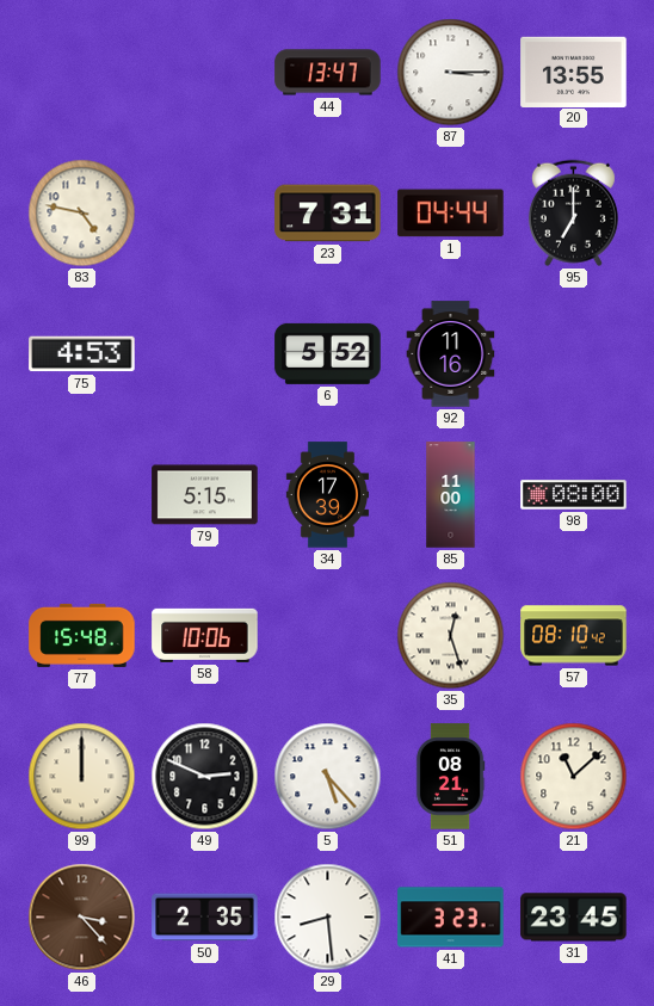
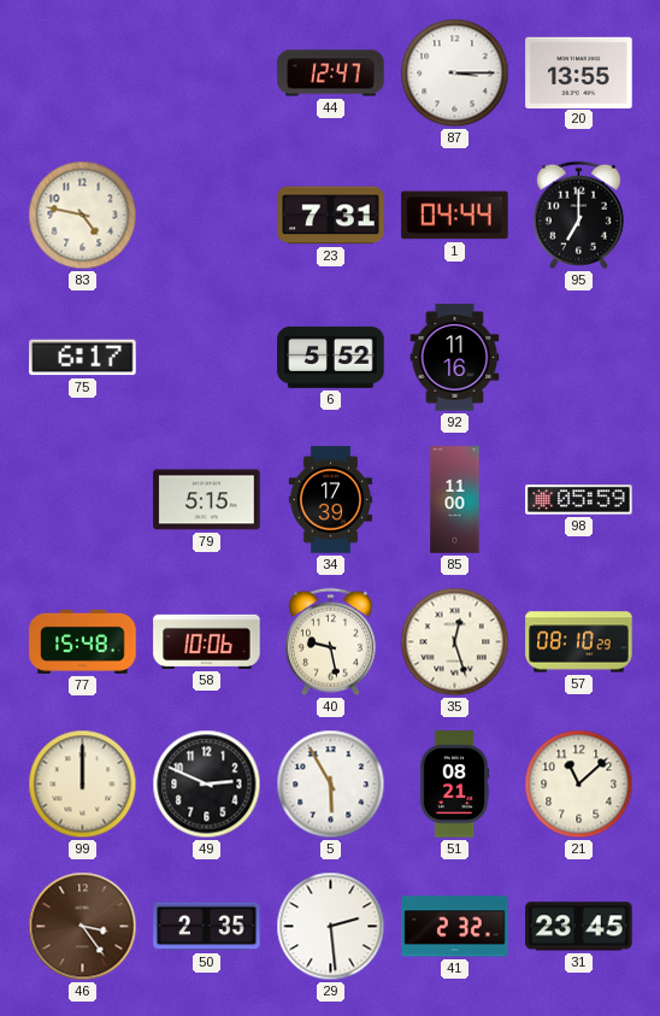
44: 13:47 -> 12:47 (331, 74)
75: 4:53 -> 6:17 (83, 358)
98: 08:00 -> 05:59 (579, 500)
40: none -> 9:28 (330, 642)
57: 08:10:42 -> 08:10:29 (579, 642)
5: 5:23 -> 5:55 (331, 785)
46: 3:23 -> 3:24 (83, 927)
29: 8:29 -> 2:29 (331, 927)
41: 3:23 -> 2:32 (455, 927)
